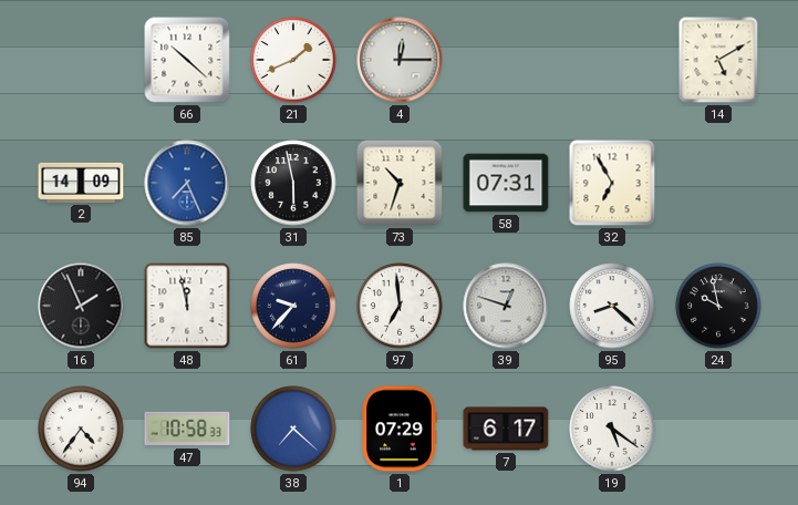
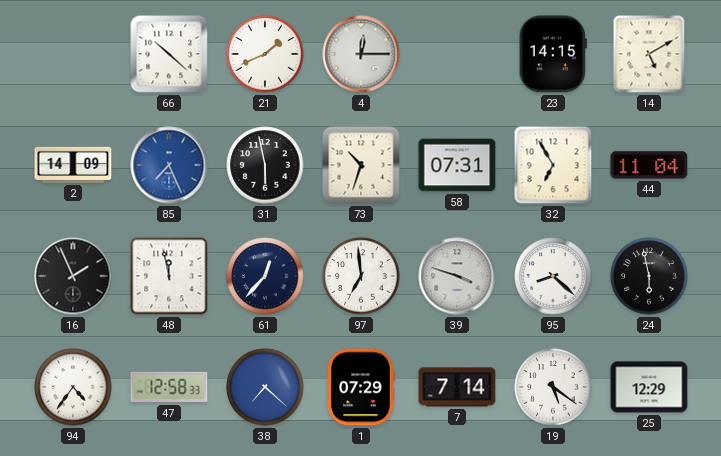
23: none -> 14:15 (553, 54)
44: none -> 11:04 (649, 165)
61: 9:37 -> 12:37 (265, 276)
39: 12:48 -> 3:48 (457, 276)
24: 9:58 -> 5:58 (649, 276)
47: 10:58 -> 12:58 (169, 387)
7: 6:17 -> 7:14 (457, 387)
25: none -> 12:29 (649, 387)
